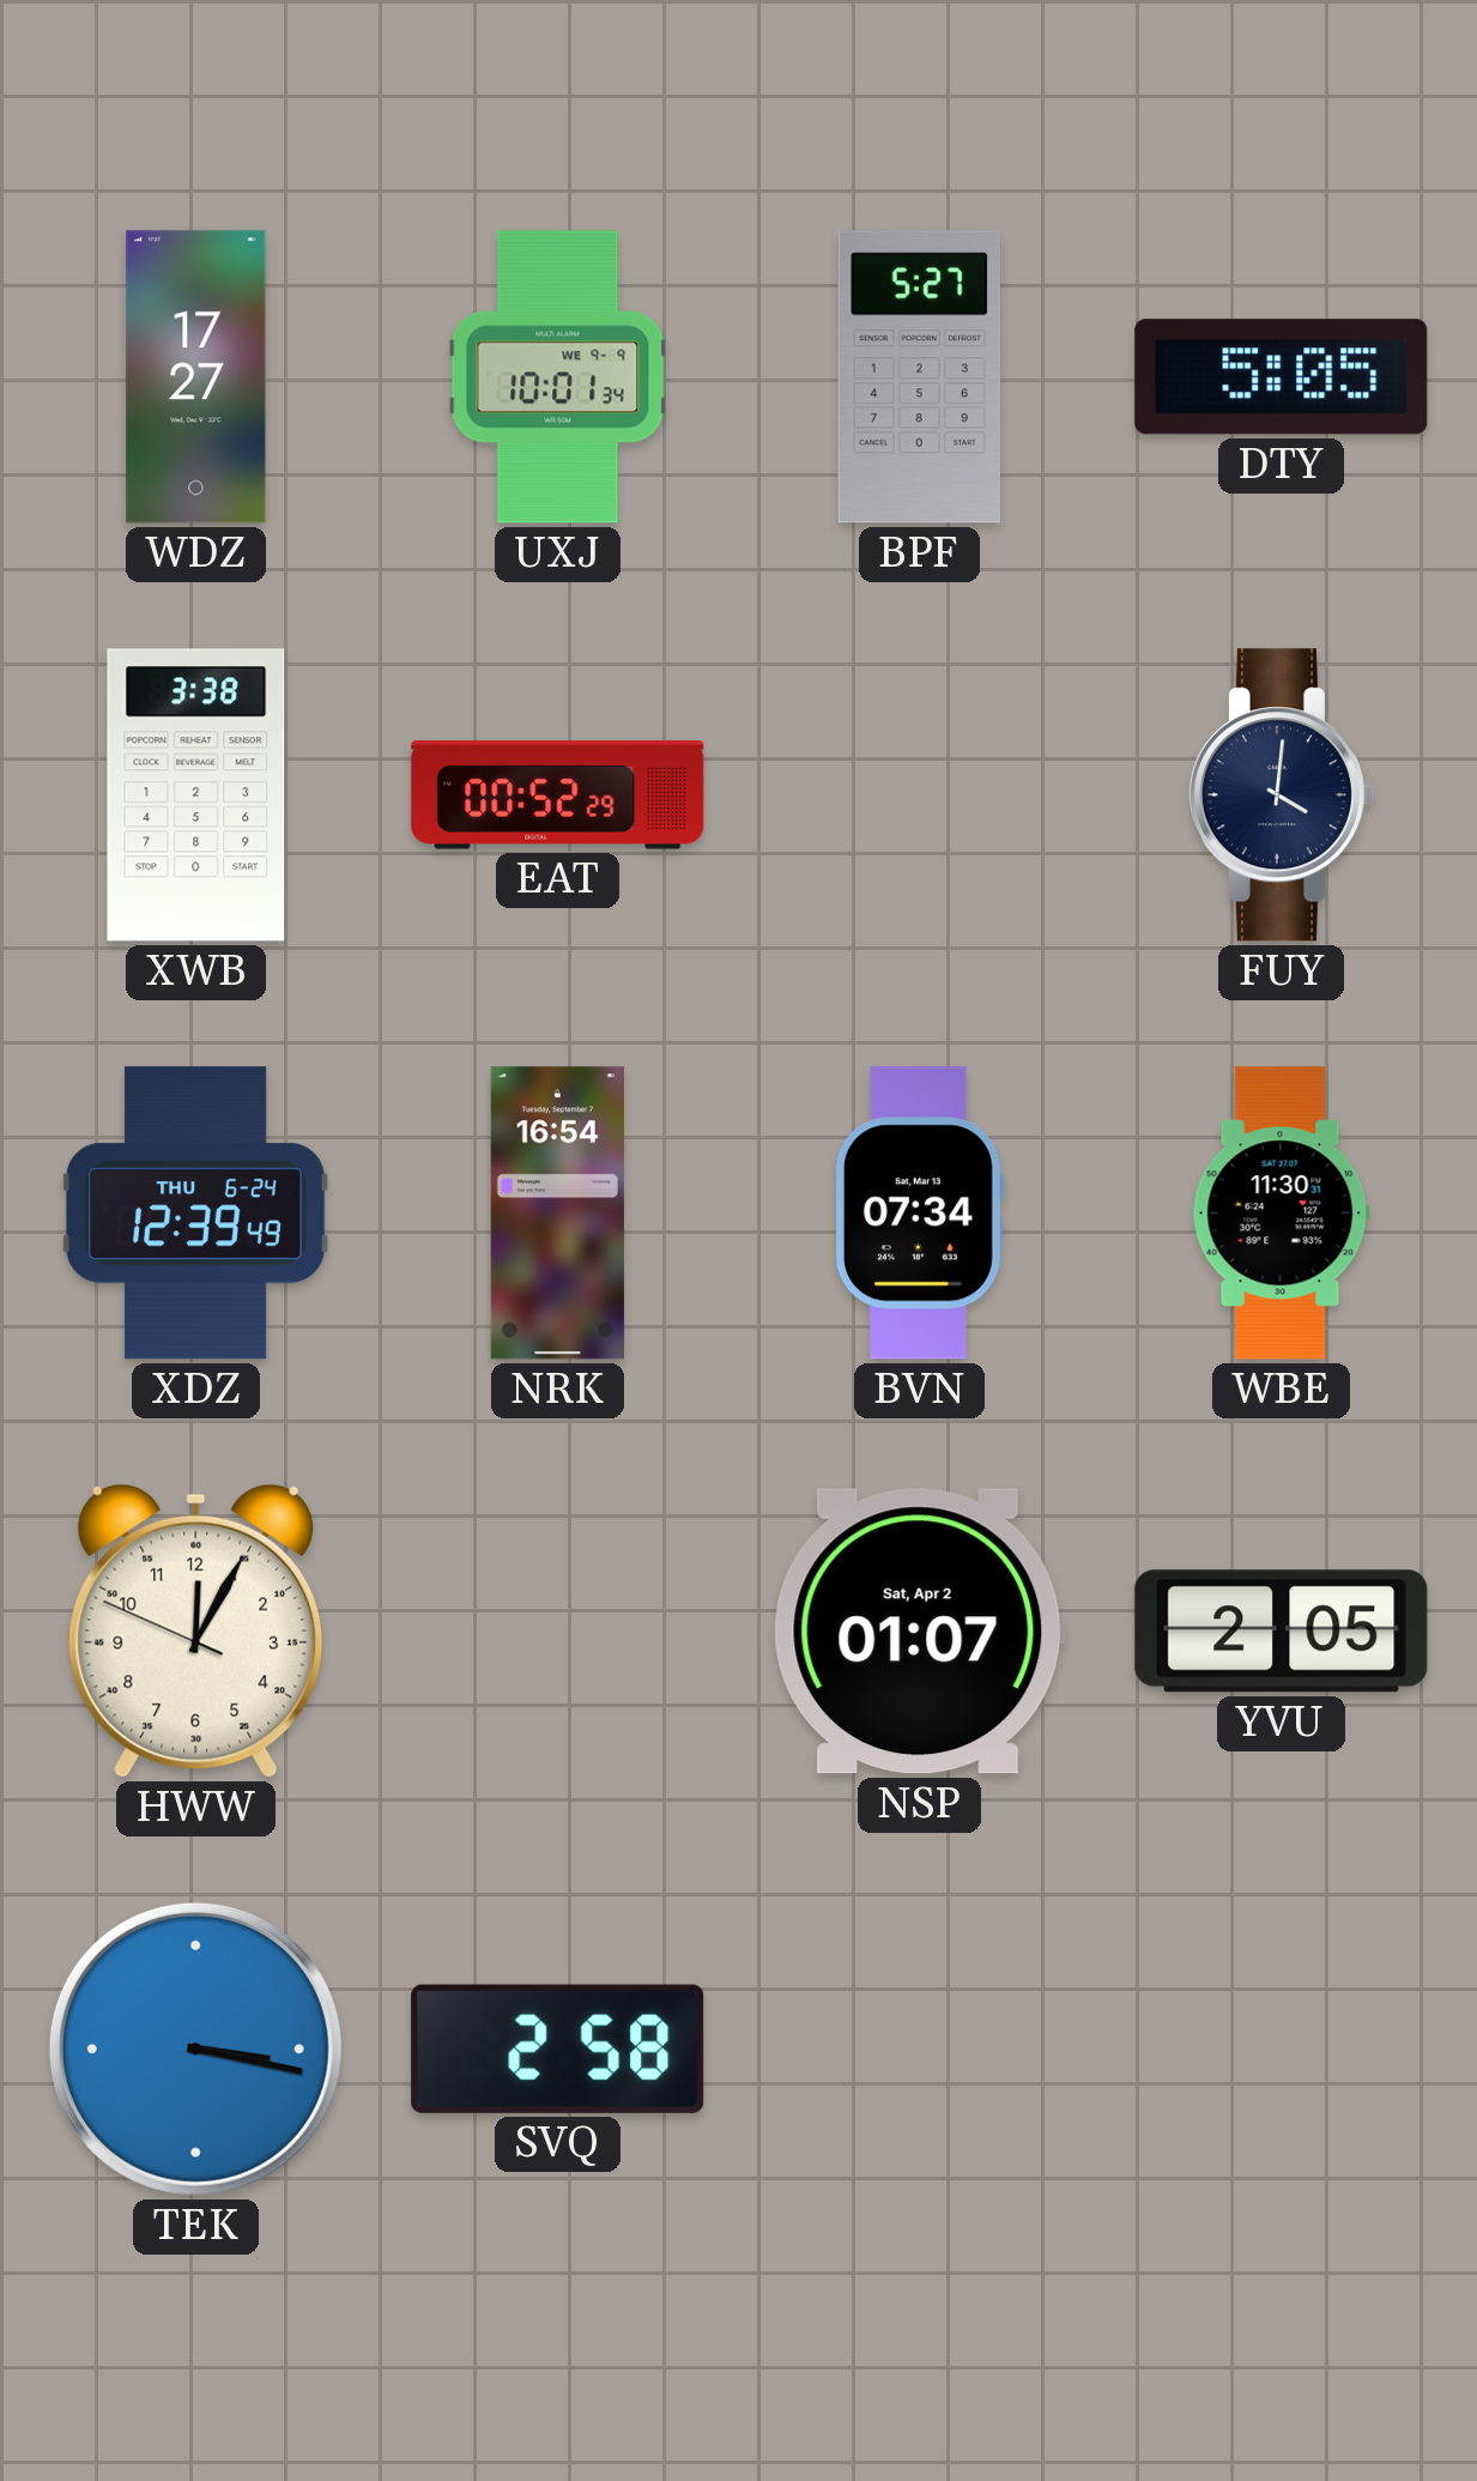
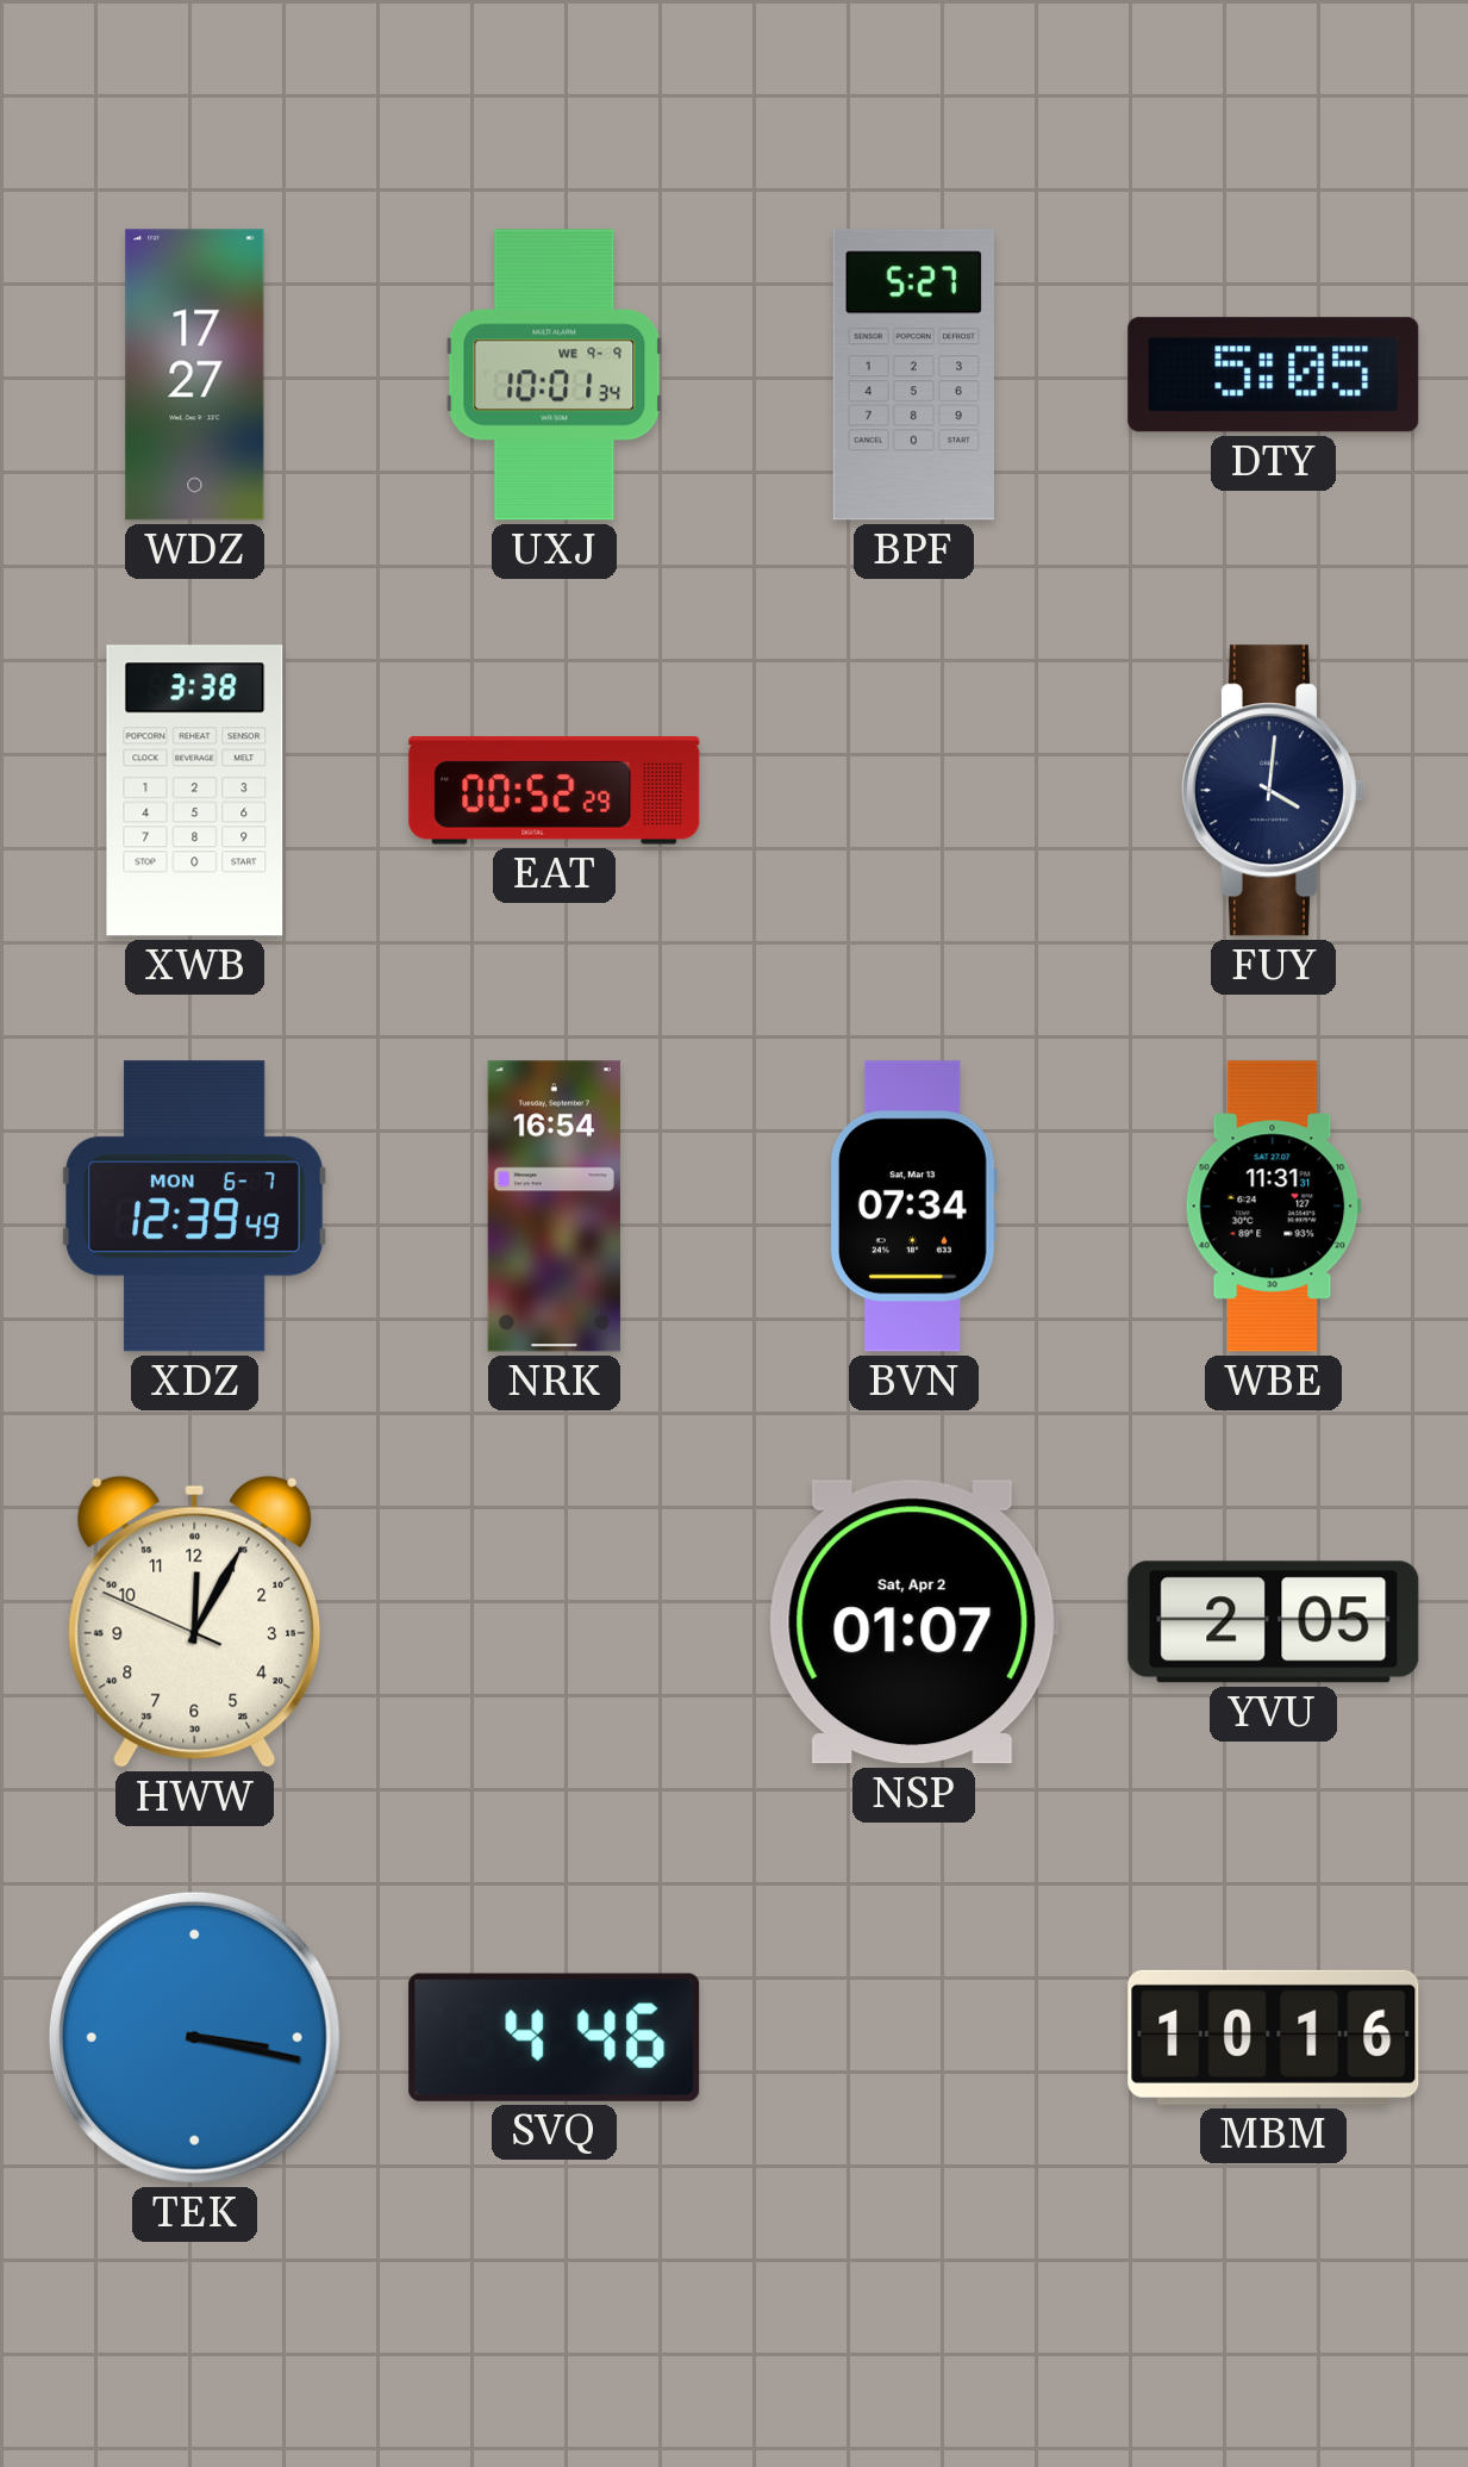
XDZ date: THU 6-24 -> MON 6-7 (194, 1207)
WBE: 11:30 -> 11:31 (1273, 1207)
SVQ: 2:58 -> 4:46 (555, 2037)
MBM: none -> 10:16 (1274, 2037)
